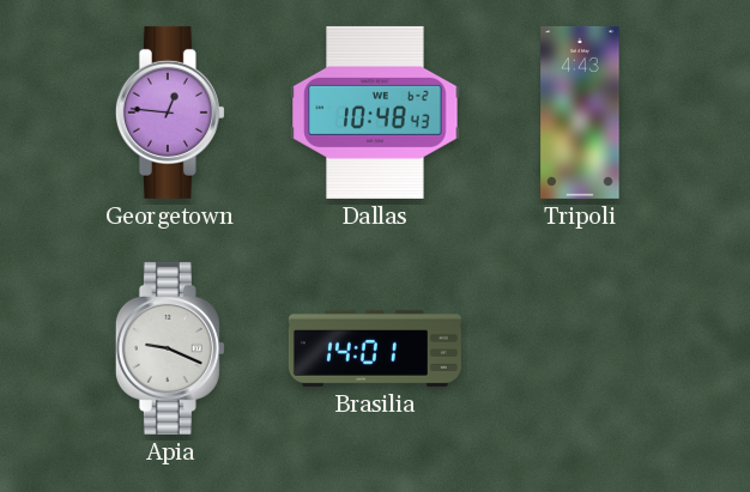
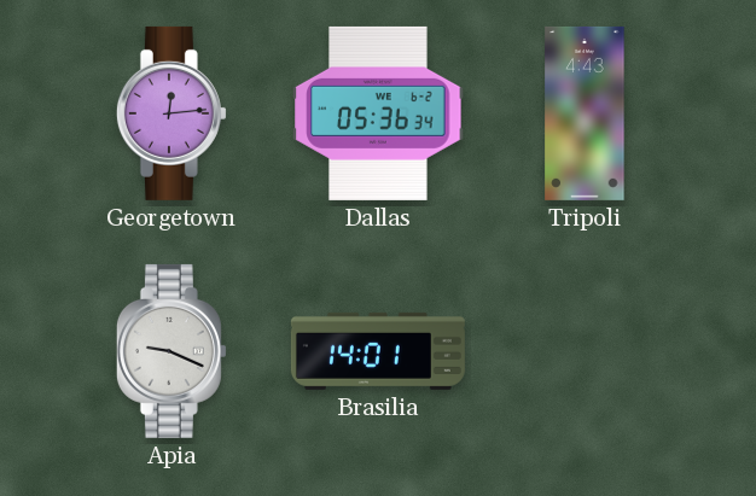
Georgetown: 12:46 -> 12:14 (171, 113)
Dallas: 10:48 -> 05:36 (378, 113)
